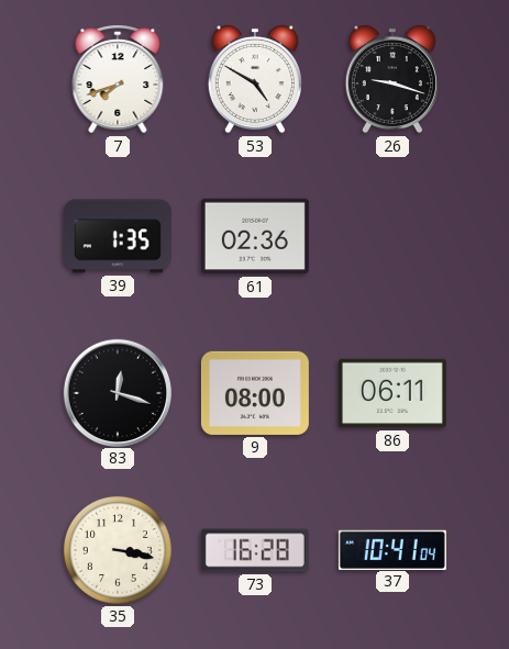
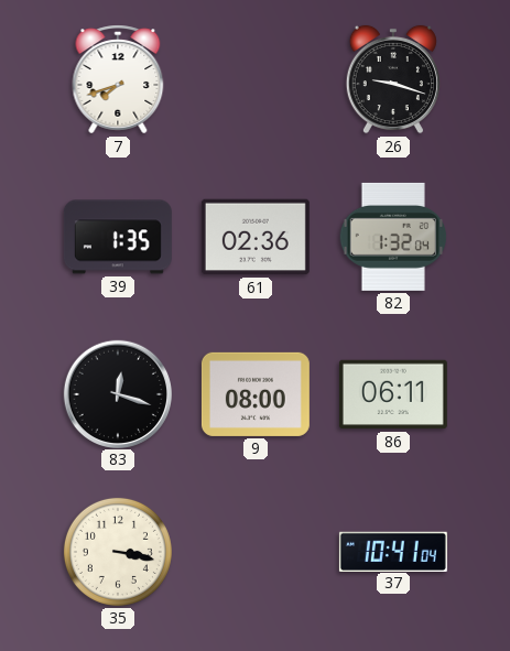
53: 4:50 -> none (255, 79)
82: none -> 1:32 (392, 237)
73: 16:28 -> none (255, 550)
